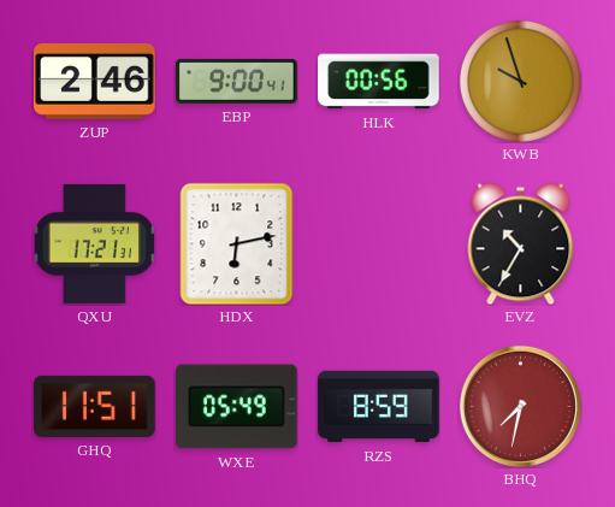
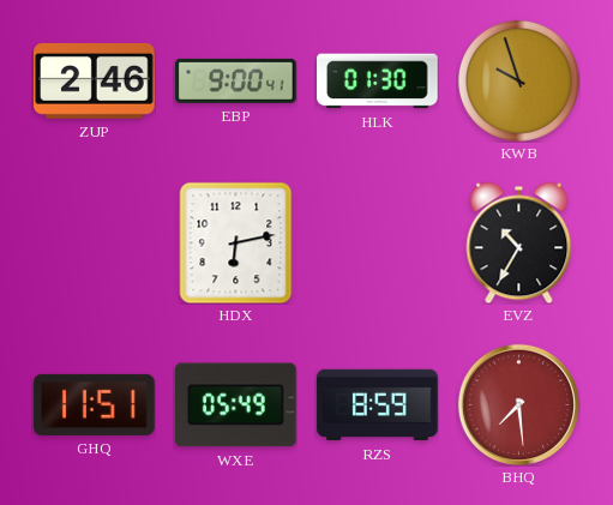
HLK: 00:56 -> 01:30 (378, 82)
QXU: 17:21 -> none (94, 243)
BHQ: 7:32 -> 7:29 (518, 404)
